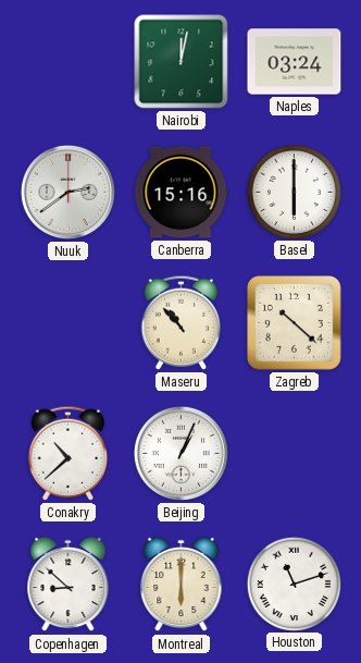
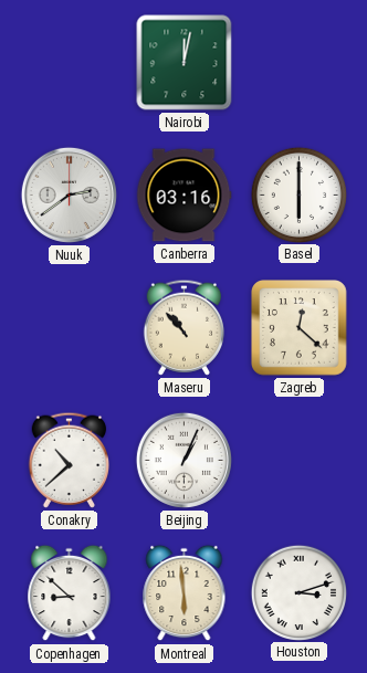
Naples: 03:24 -> none (295, 62)
Canberra: 15:16 -> 03:16 (183, 196)
Zagreb: 10:22 -> 12:22 (300, 328)
Montreal: 6:00 -> 5:59 (185, 593)
Houston: 11:12 -> 3:12 (298, 592)
